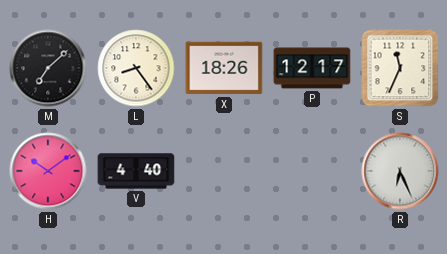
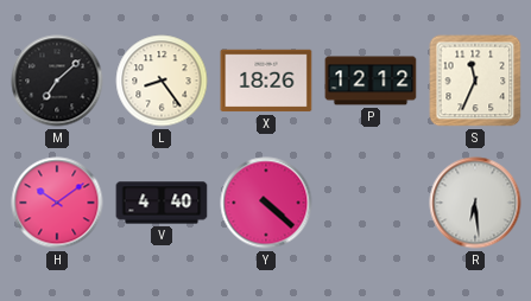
P: 12:17 -> 12:12 (371, 81)
Y: none -> 4:22 (266, 203)
R: 6:26 -> 6:29 (475, 203)
